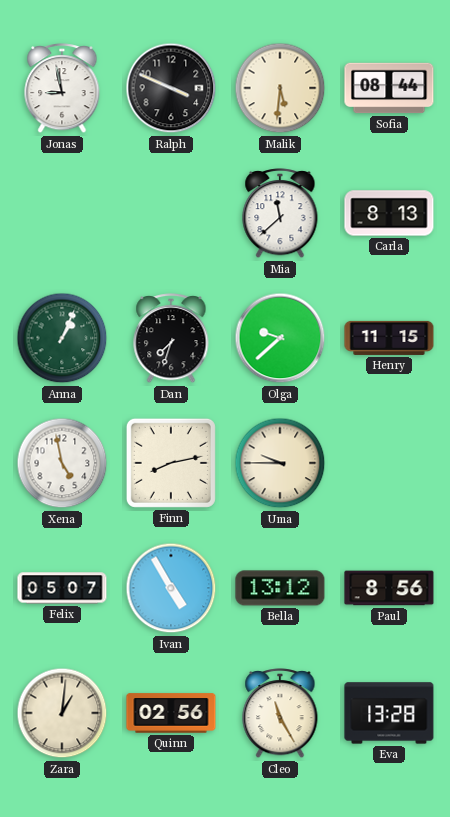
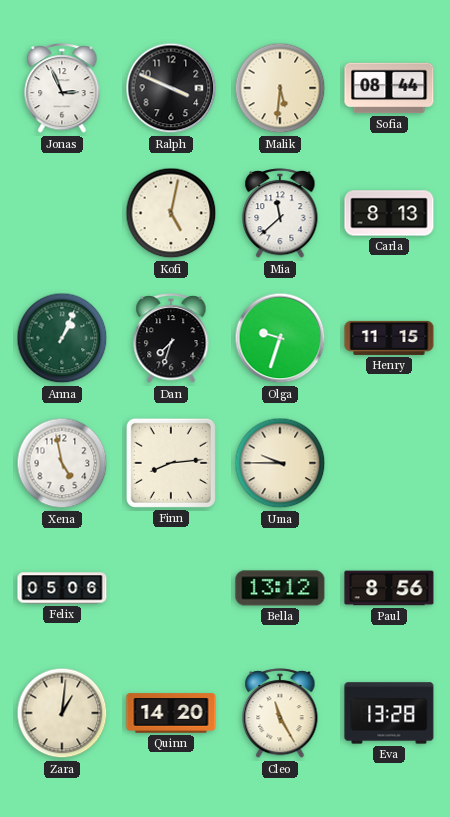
Jonas: 8:58 -> 2:56 (62, 89)
Kofi: none -> 5:02 (171, 213)
Olga: 9:38 -> 9:33 (280, 338)
Finn: 8:13 -> 8:14 (171, 463)
Felix: 05:07 -> 05:06 (62, 588)
Ivan: 4:55 -> none (171, 588)
Quinn: 02:56 -> 14:20 (171, 713)
